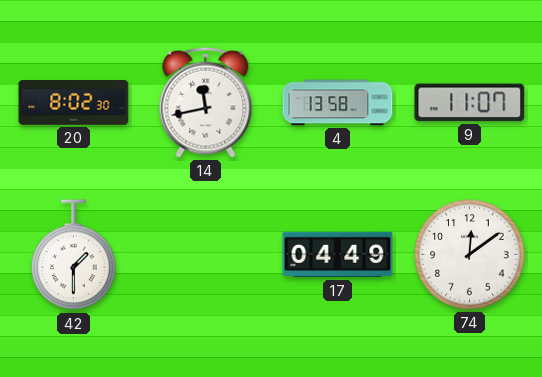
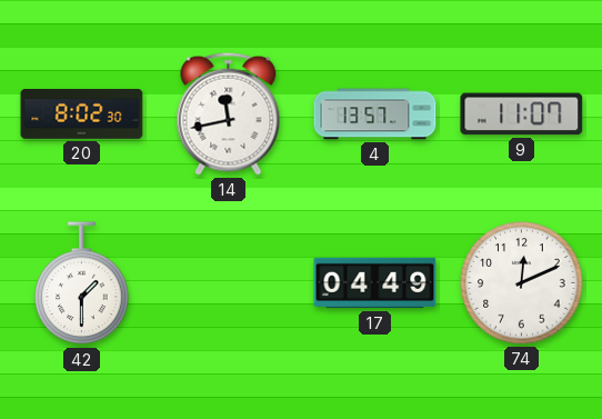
4: 13:58 -> 13:57 (375, 114)
74: 12:09 -> 12:11 (522, 283)
